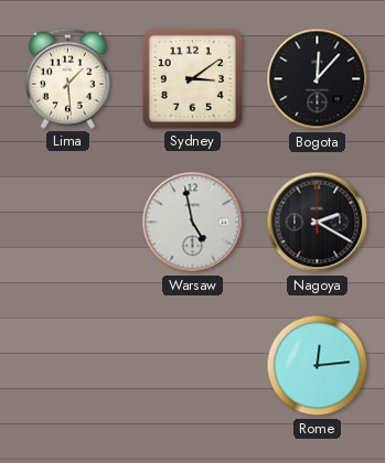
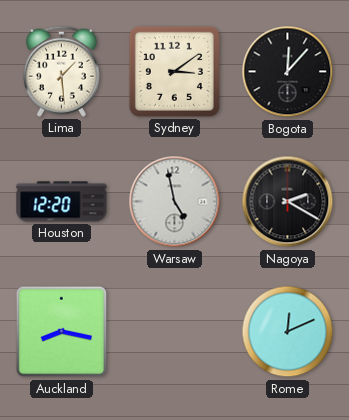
Houston: none -> 12:20 (62, 202)
Auckland: none -> 8:17 (62, 332)
Rome: 12:14 -> 12:11 (288, 332)
